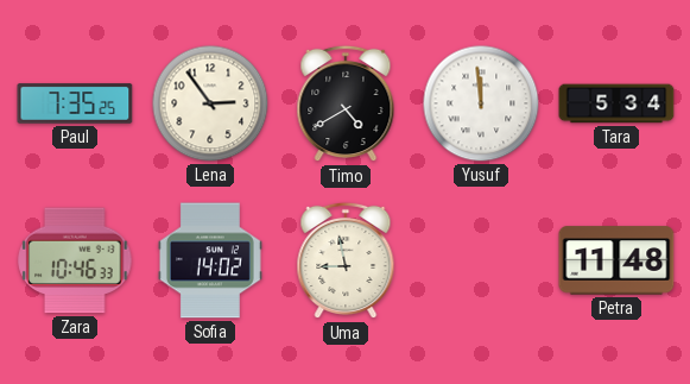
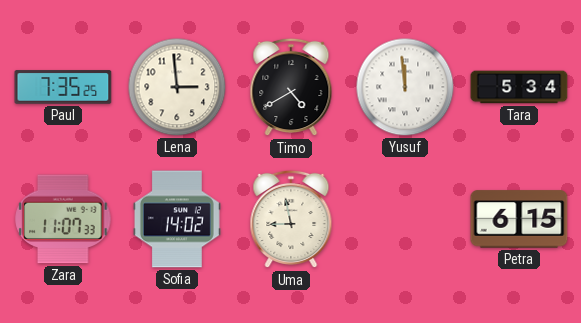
Lena: 2:54 -> 2:59 (177, 87)
Zara: 10:46 -> 11:07 (63, 219)
Petra: 11:48 -> 6:15 (519, 219)
